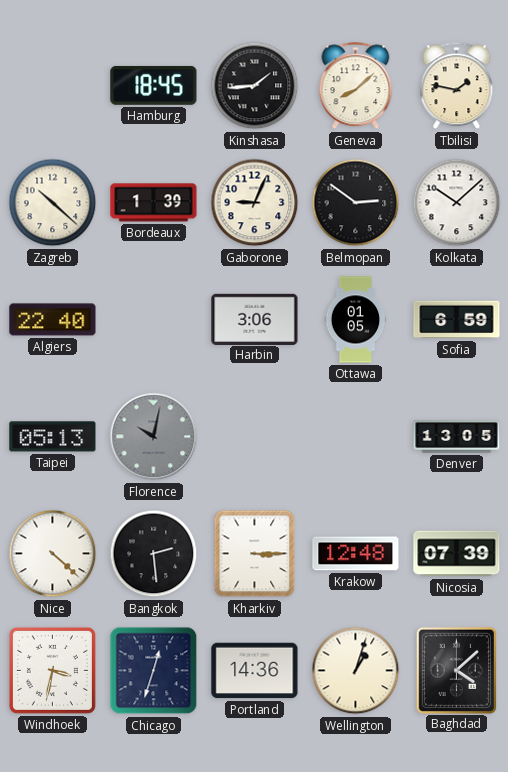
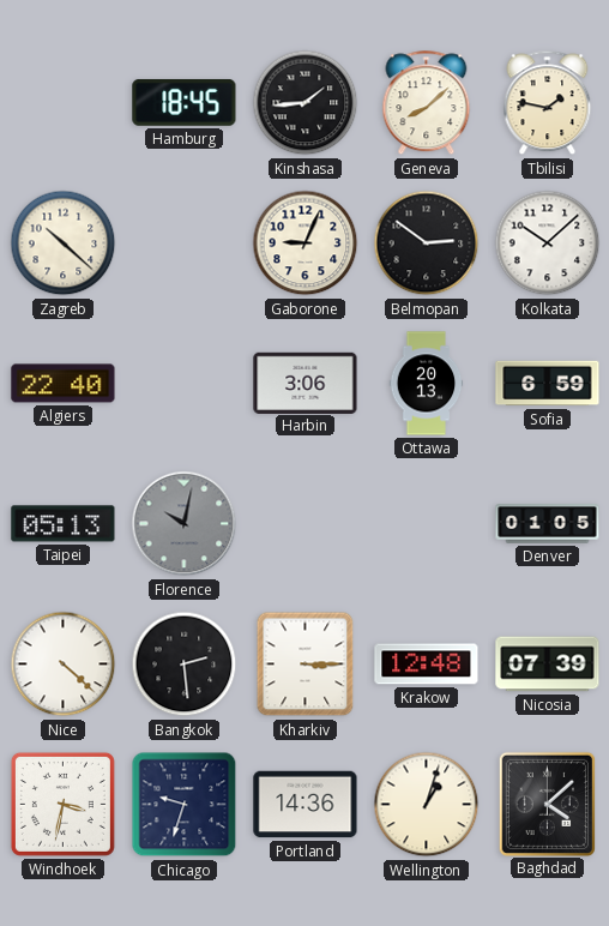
Bordeaux: 1:39 -> none (154, 203)
Ottawa: 01:05 -> 20:13 (427, 384)
Denver: 13:05 -> 01:05 (548, 524)
Chicago: 12:33 -> 9:33 (185, 805)
